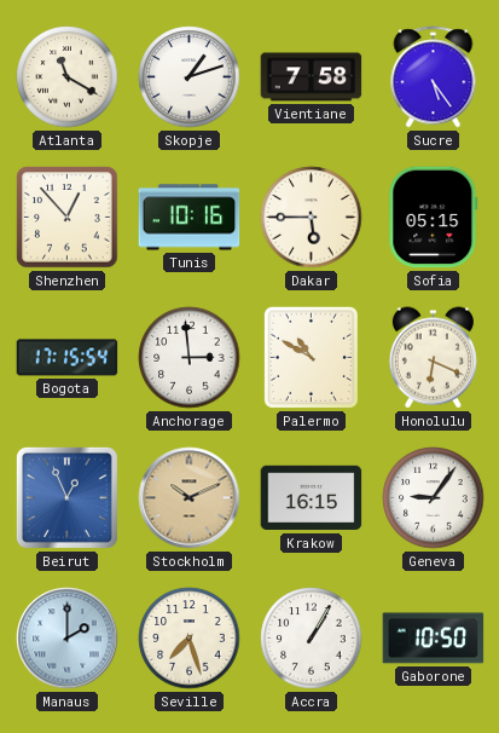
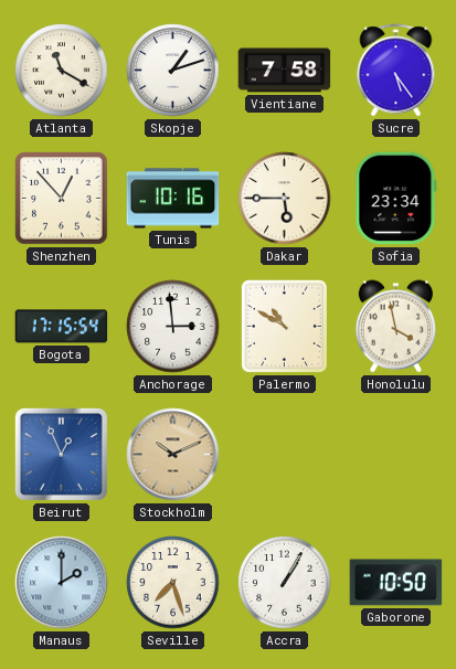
Sofia: 05:15 -> 23:34 (396, 199)
Honolulu: 6:19 -> 3:58 (395, 327)
Krakow: 16:15 -> none (312, 498)
Geneva: 9:06 -> none (434, 498)
